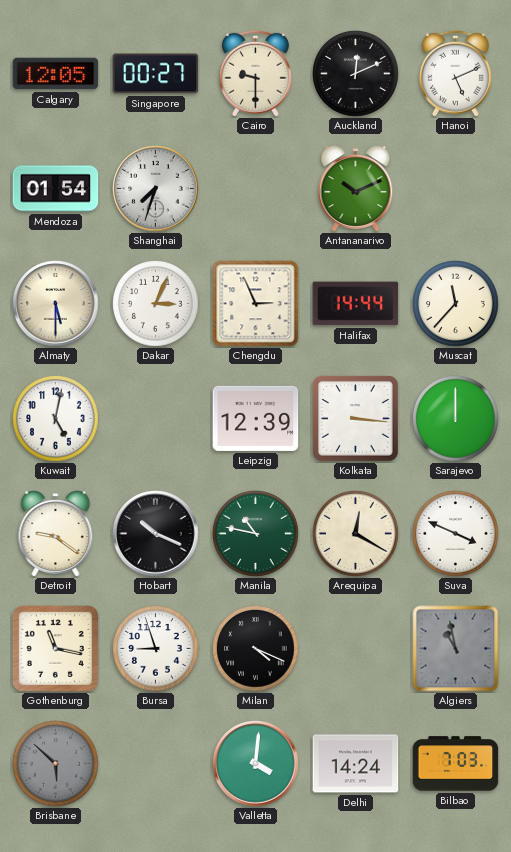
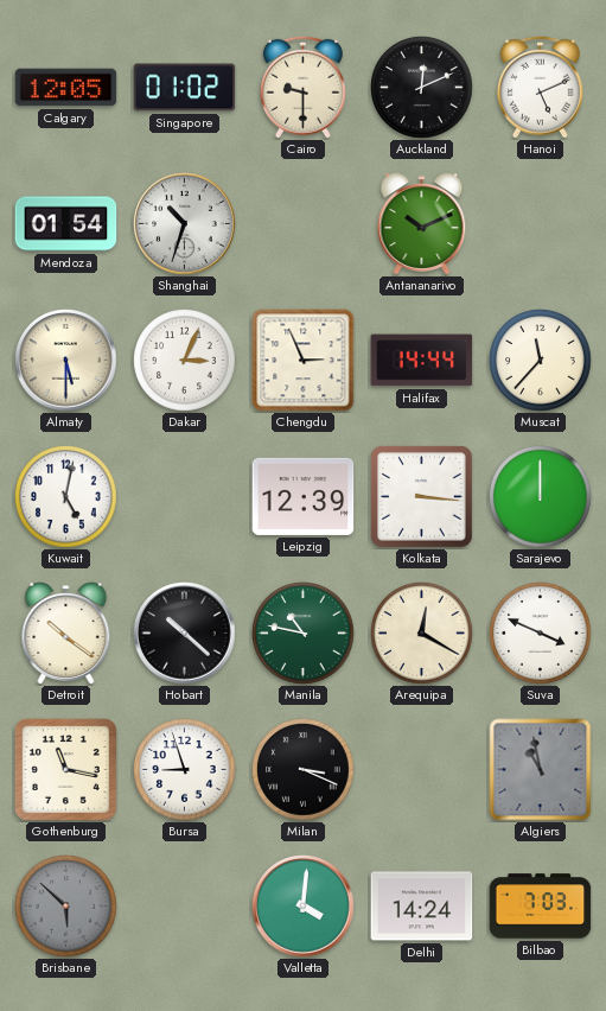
Singapore: 00:27 -> 01:02 (185, 88)
Shanghai: 7:33 -> 10:33 (185, 224)
Detroit: 9:21 -> 10:21 (66, 634)
Hobart: 10:19 -> 10:22 (185, 634)
Milan: 4:19 -> 3:19 (304, 770)
